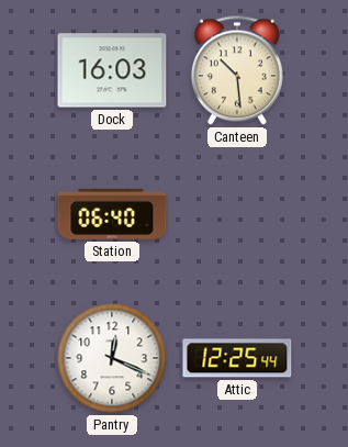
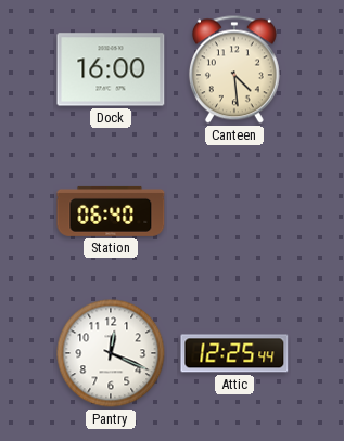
Dock: 16:03 -> 16:00 (111, 69)
Canteen: 10:29 -> 4:29 (234, 69)
